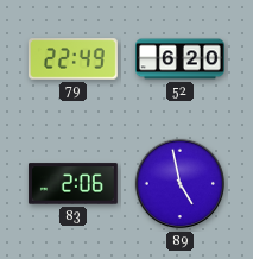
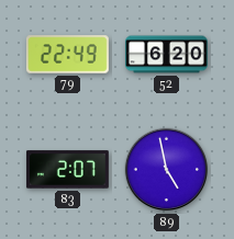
83: 2:06 -> 2:07 (67, 170)
